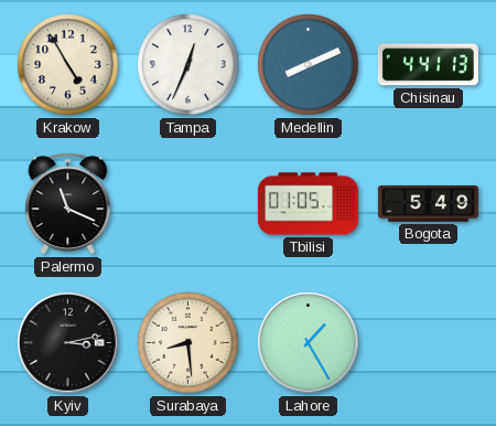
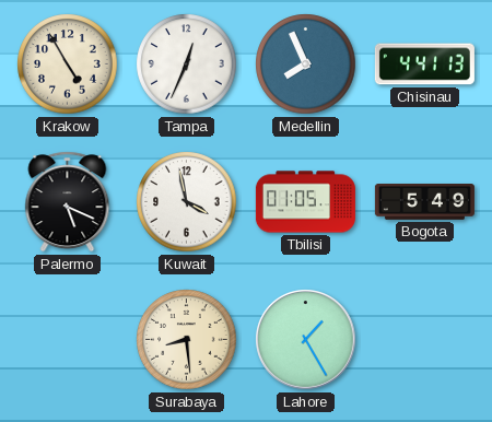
Medellin: 8:11 -> 7:56 (306, 65)
Palermo: 11:19 -> 5:19 (68, 202)
Kuwait: none -> 3:58 (187, 202)
Kyiv: 3:13 -> none (68, 343)
